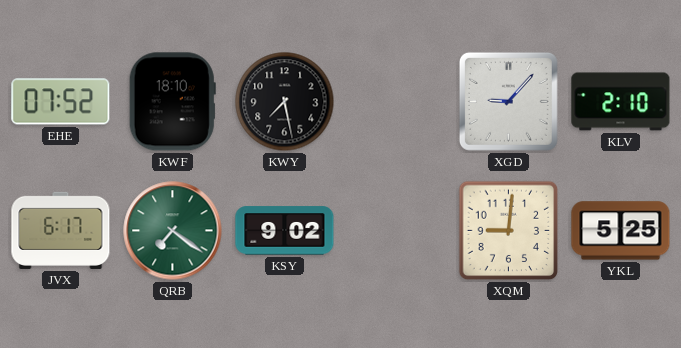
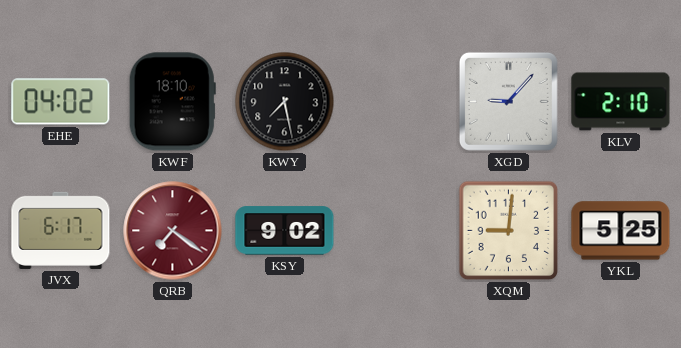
EHE: 07:52 -> 04:02 (61, 102)
QRB dial: green -> burgundy (173, 231)
